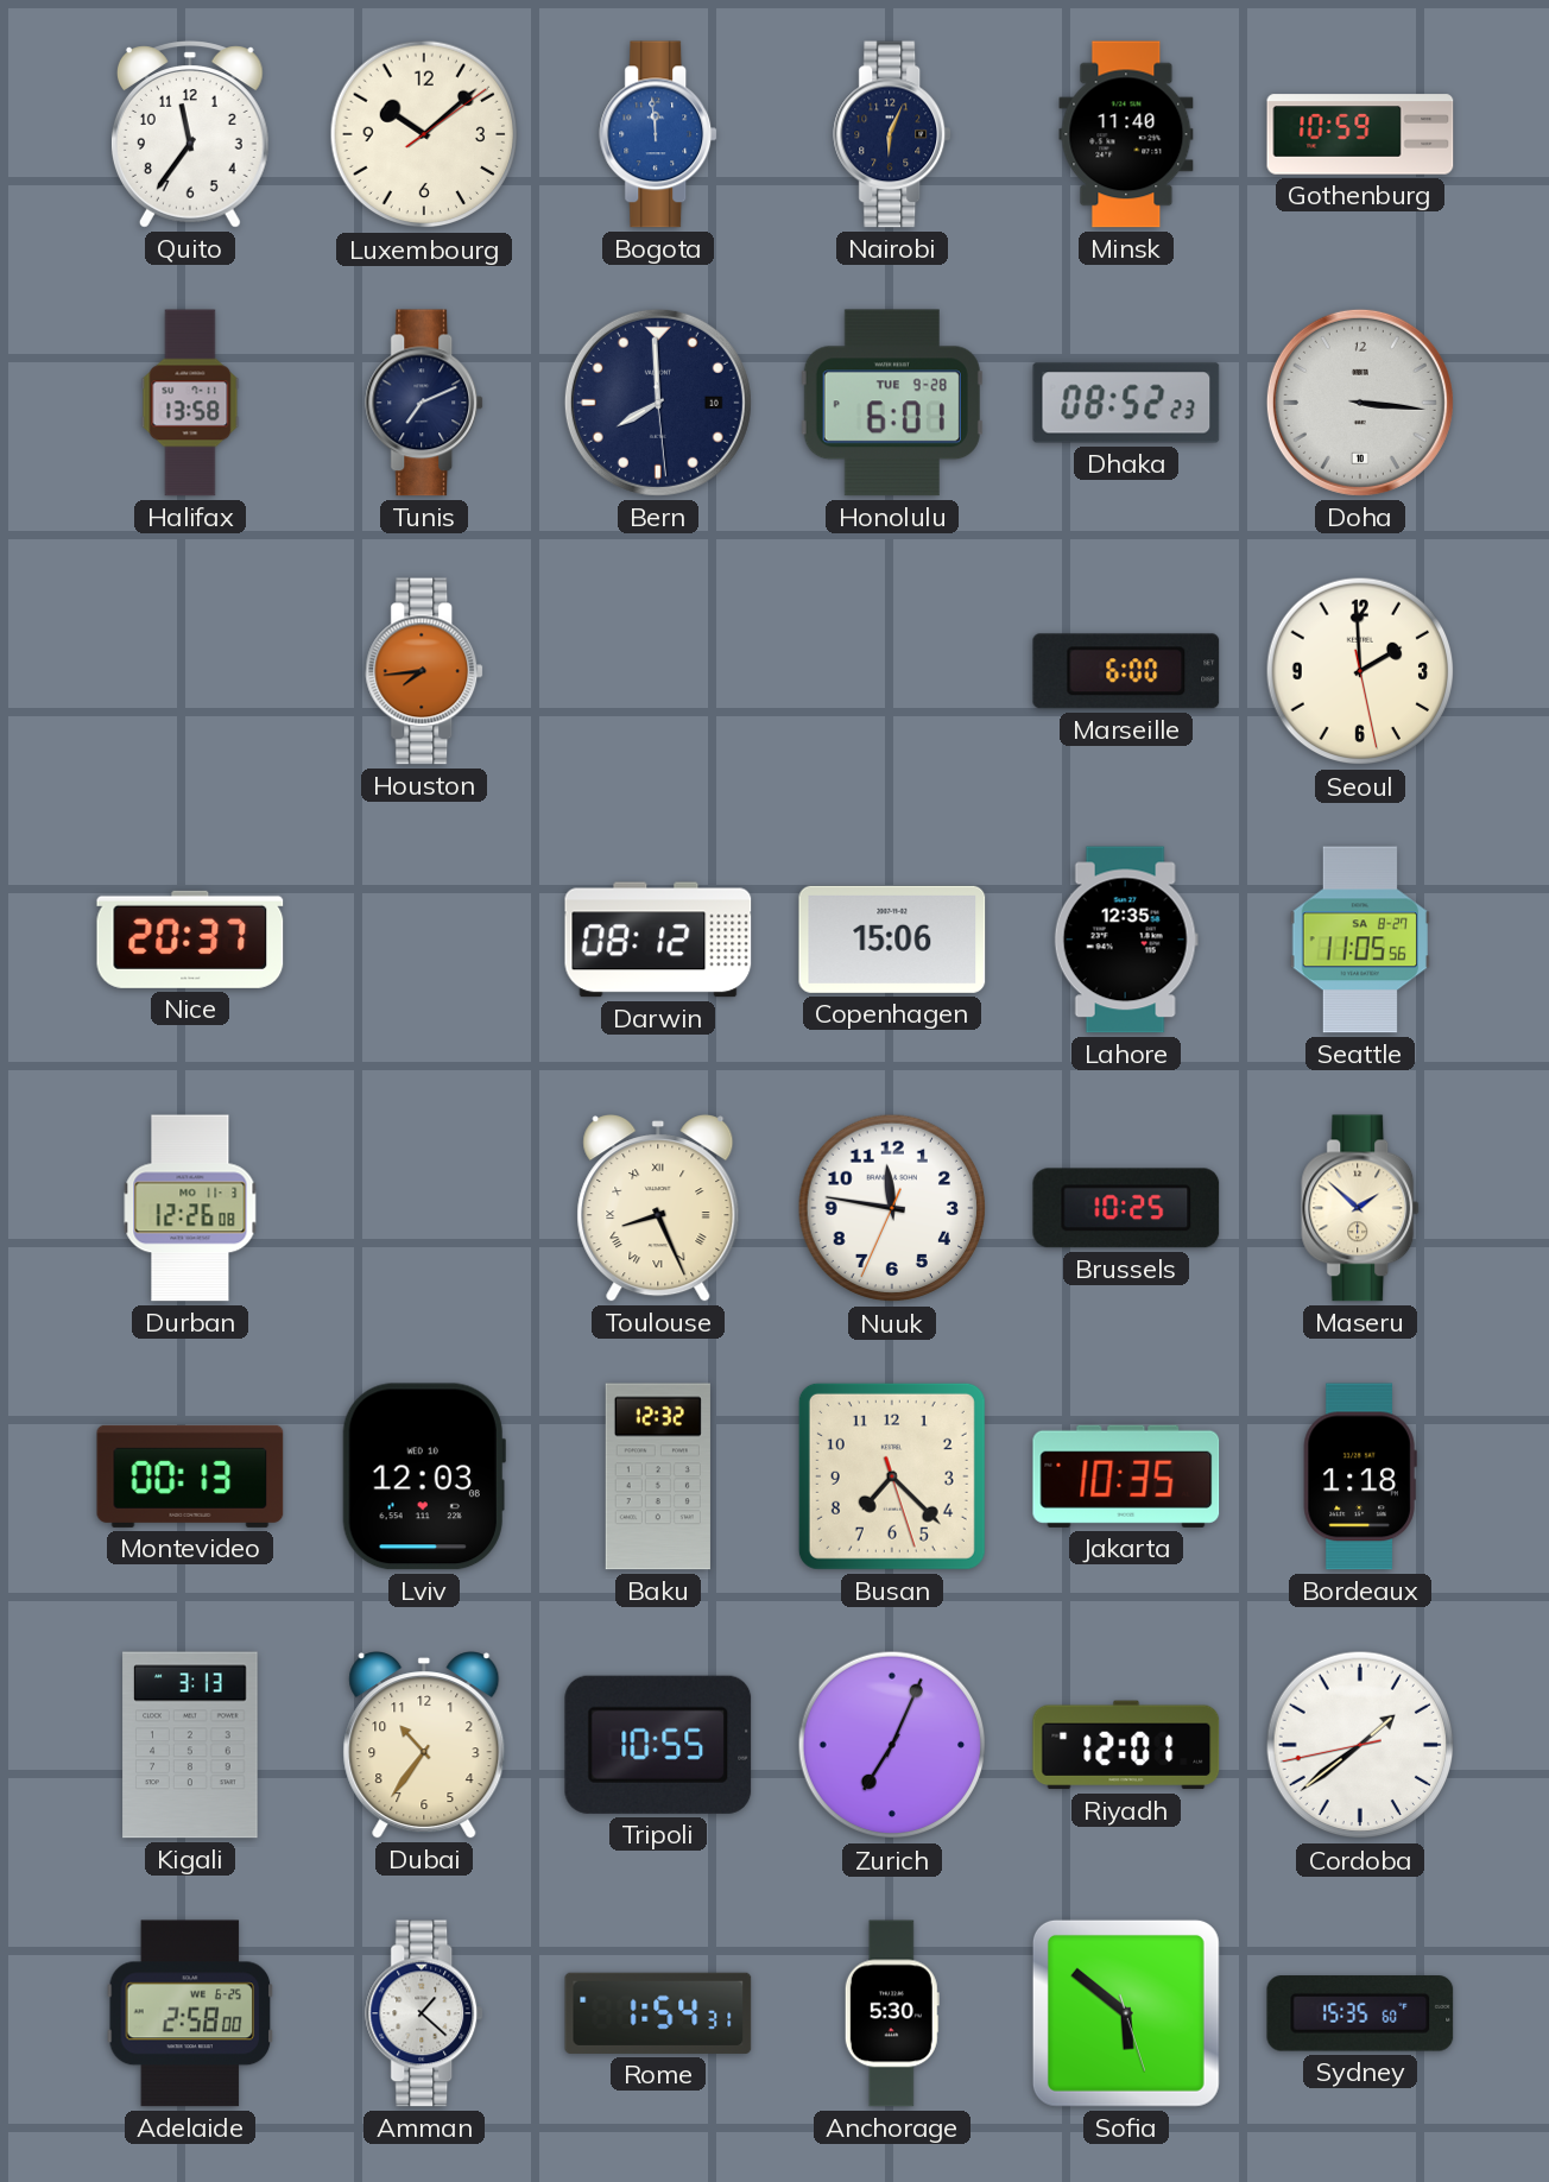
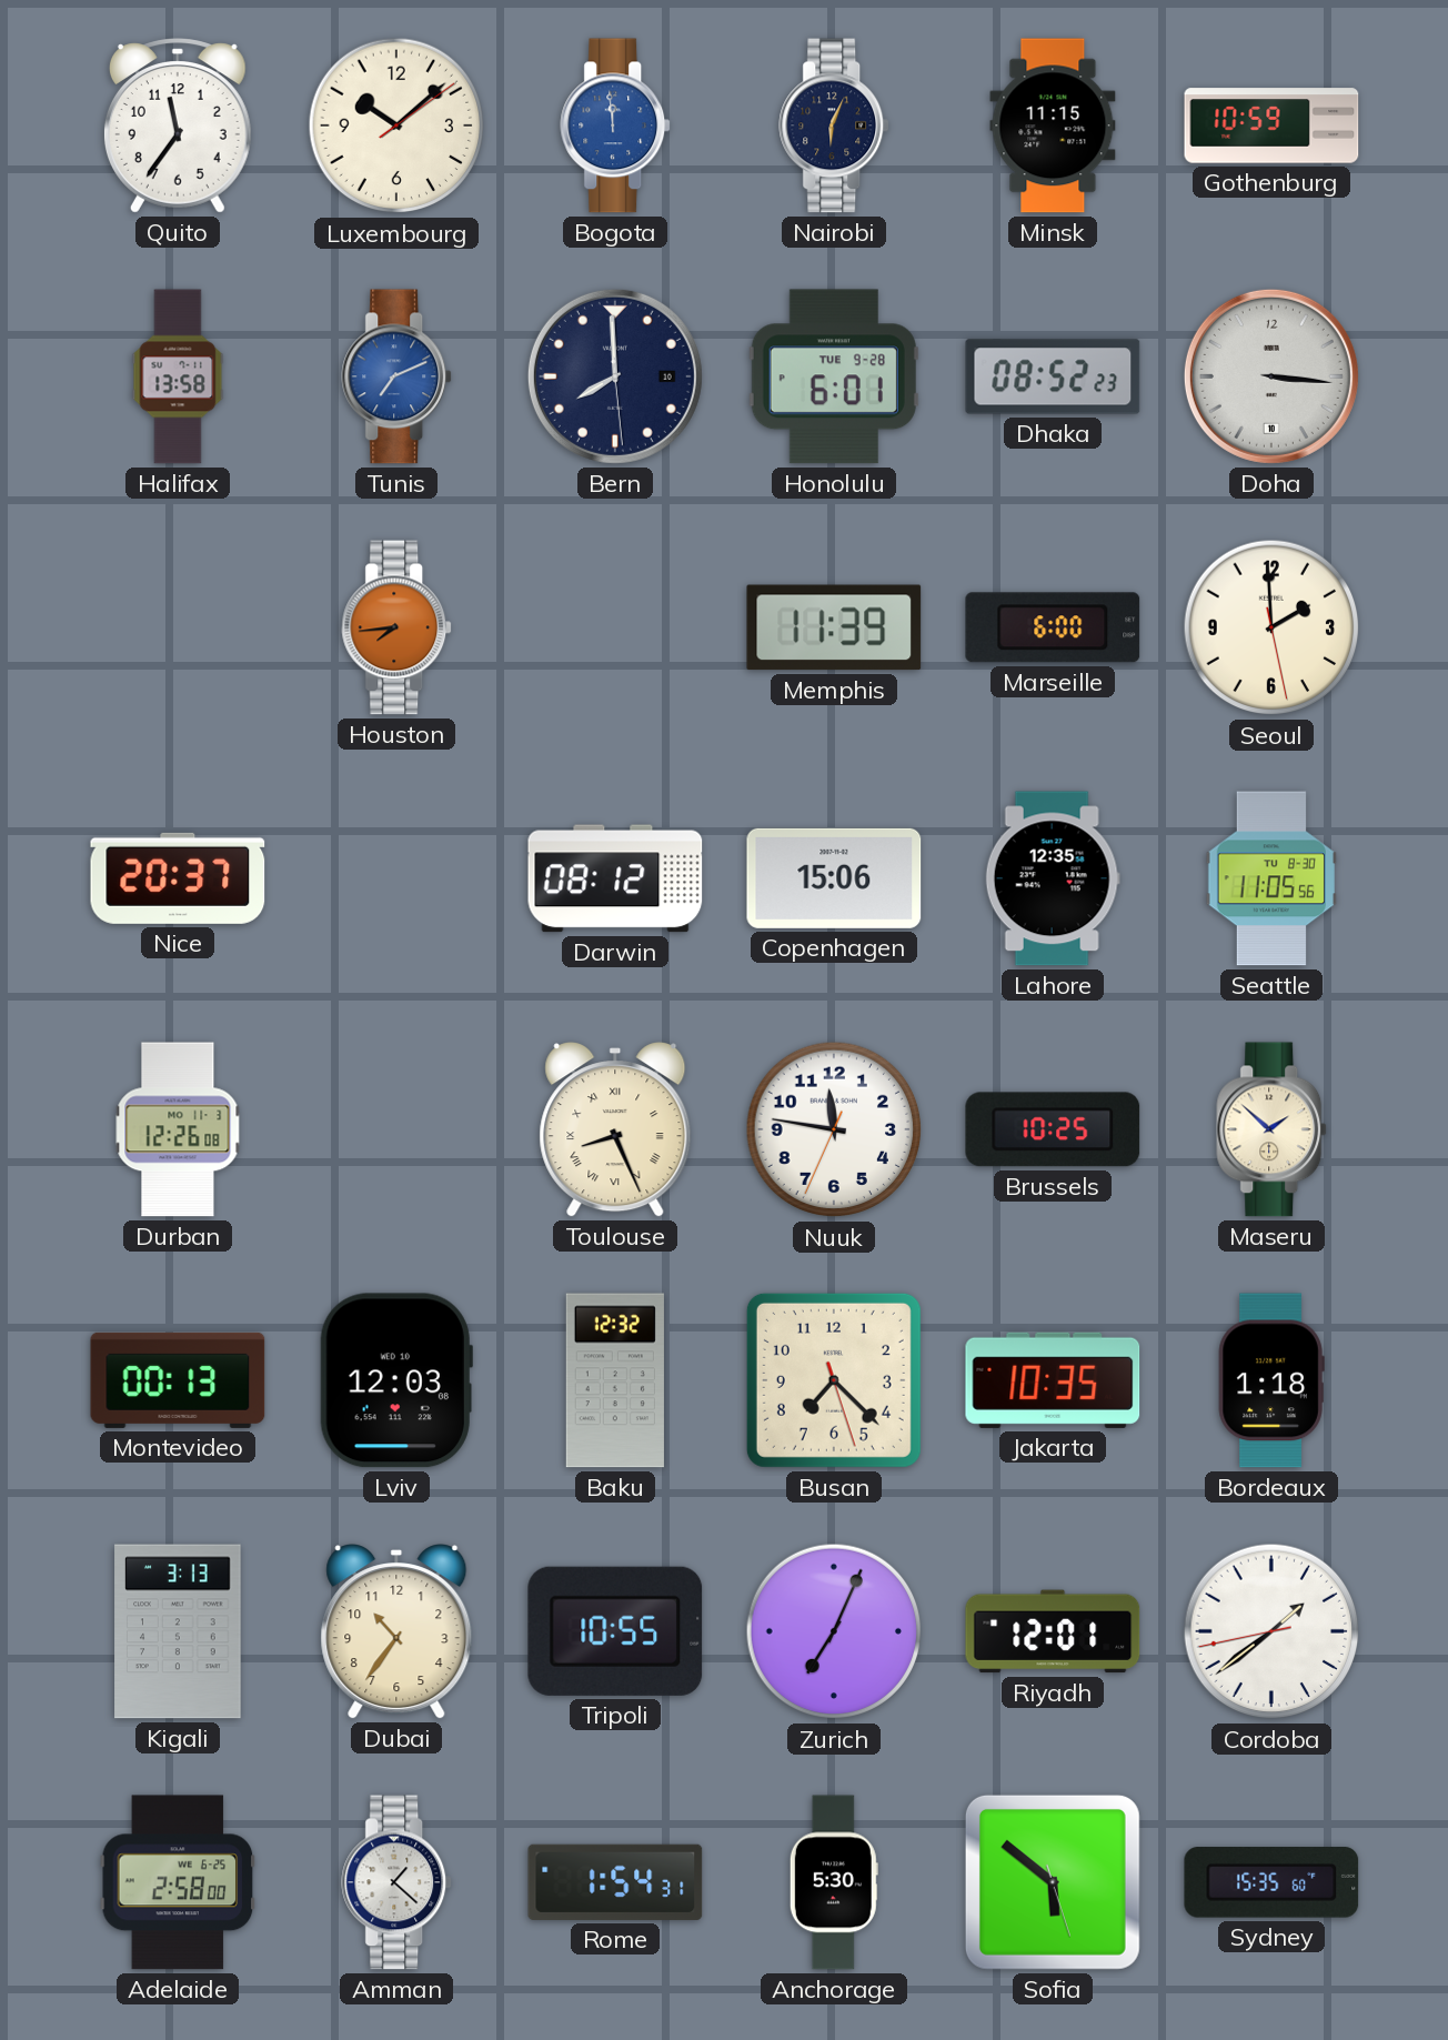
Minsk: 11:40 -> 11:15 (1053, 125)
Tunis dial: navy -> blue (398, 376)
Memphis: none -> 11:39 (834, 627)
Seattle date: SA 8-27 -> TU 8-30 (1270, 878)
